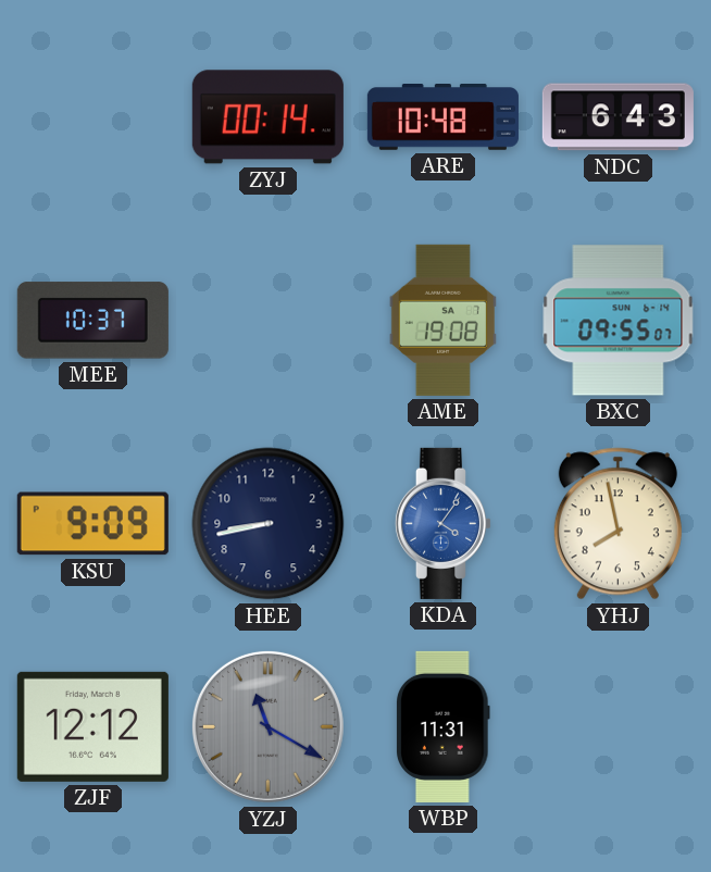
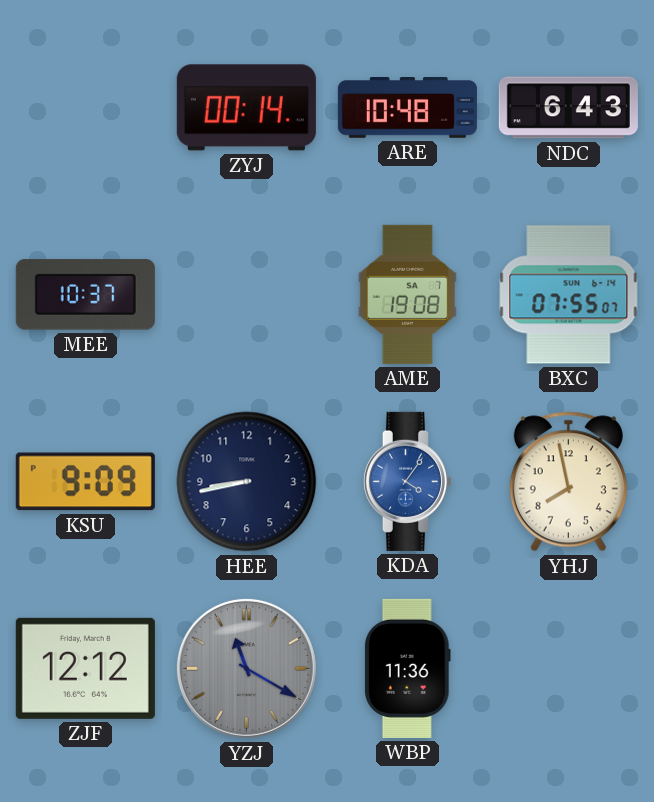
BXC: 09:55 -> 07:55 (569, 295)
WBP: 11:31 -> 11:36 (408, 668)
